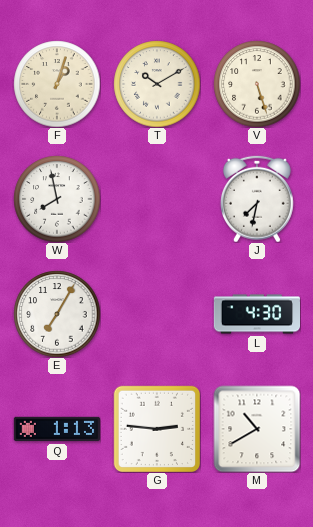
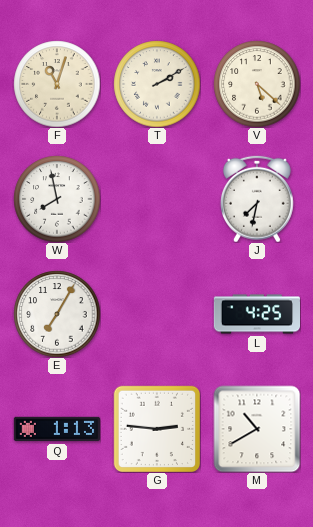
F: 1:03 -> 11:03 (57, 84)
T: 10:10 -> 2:10 (157, 84)
V: 5:27 -> 5:22 (257, 84)
L: 4:30 -> 4:25 (256, 314)
